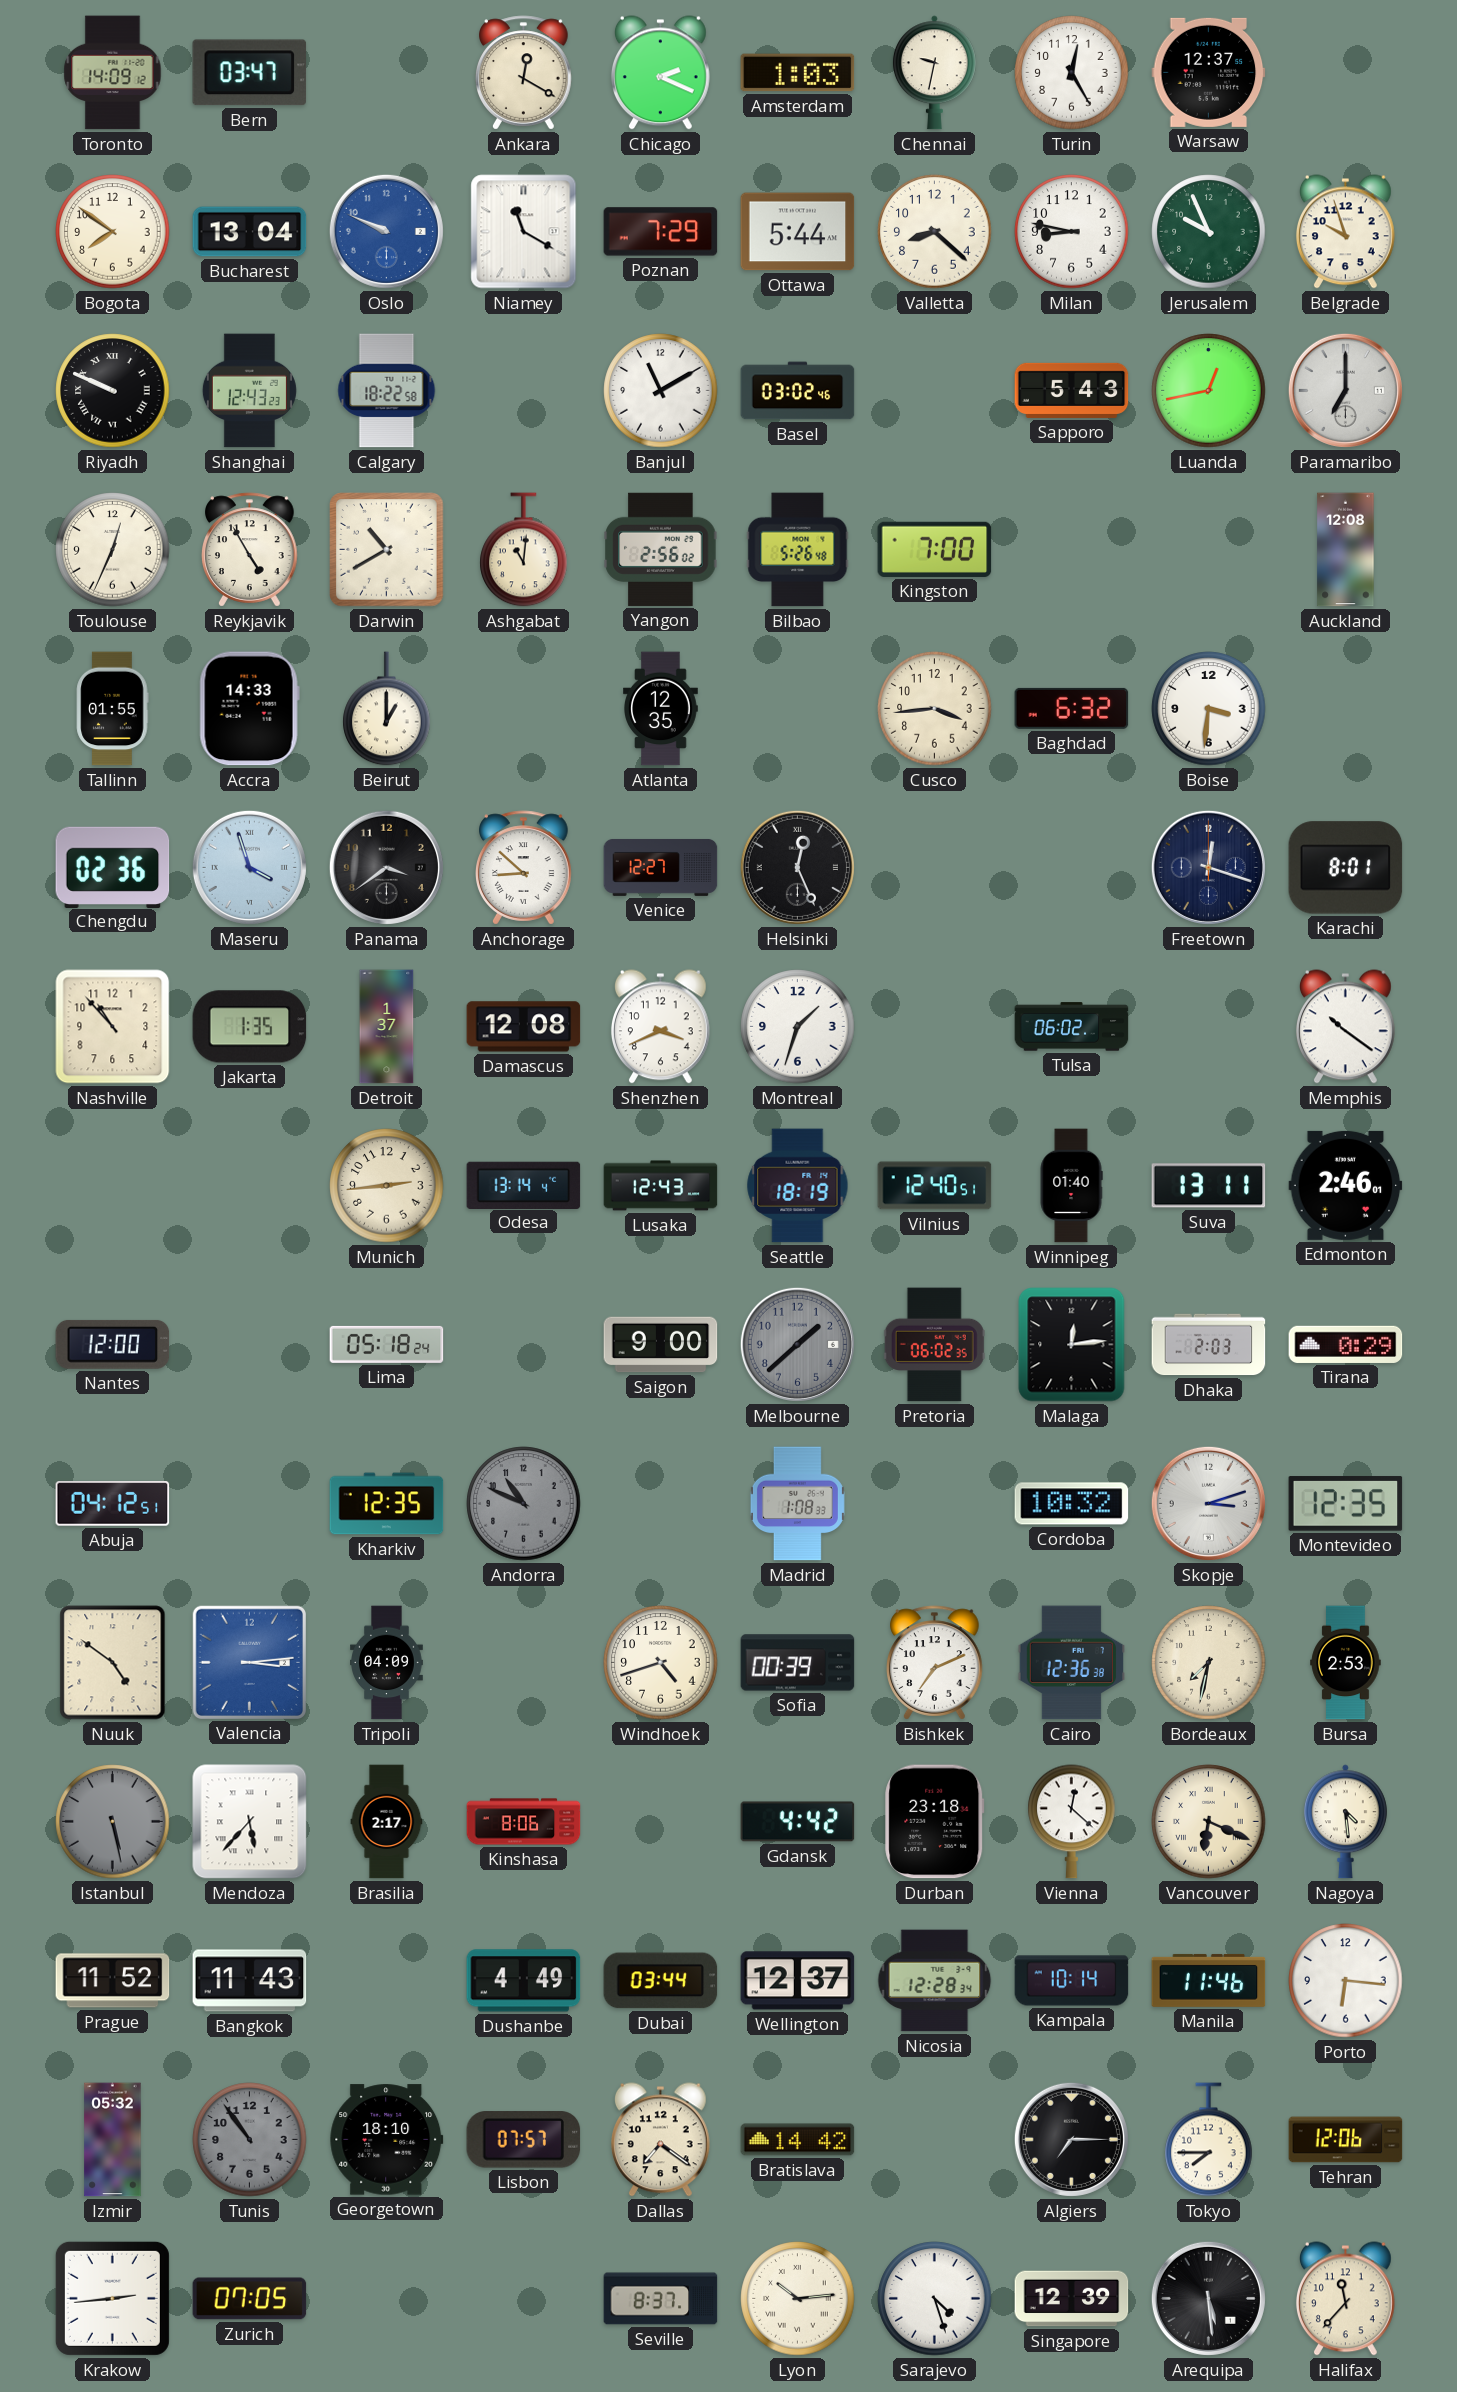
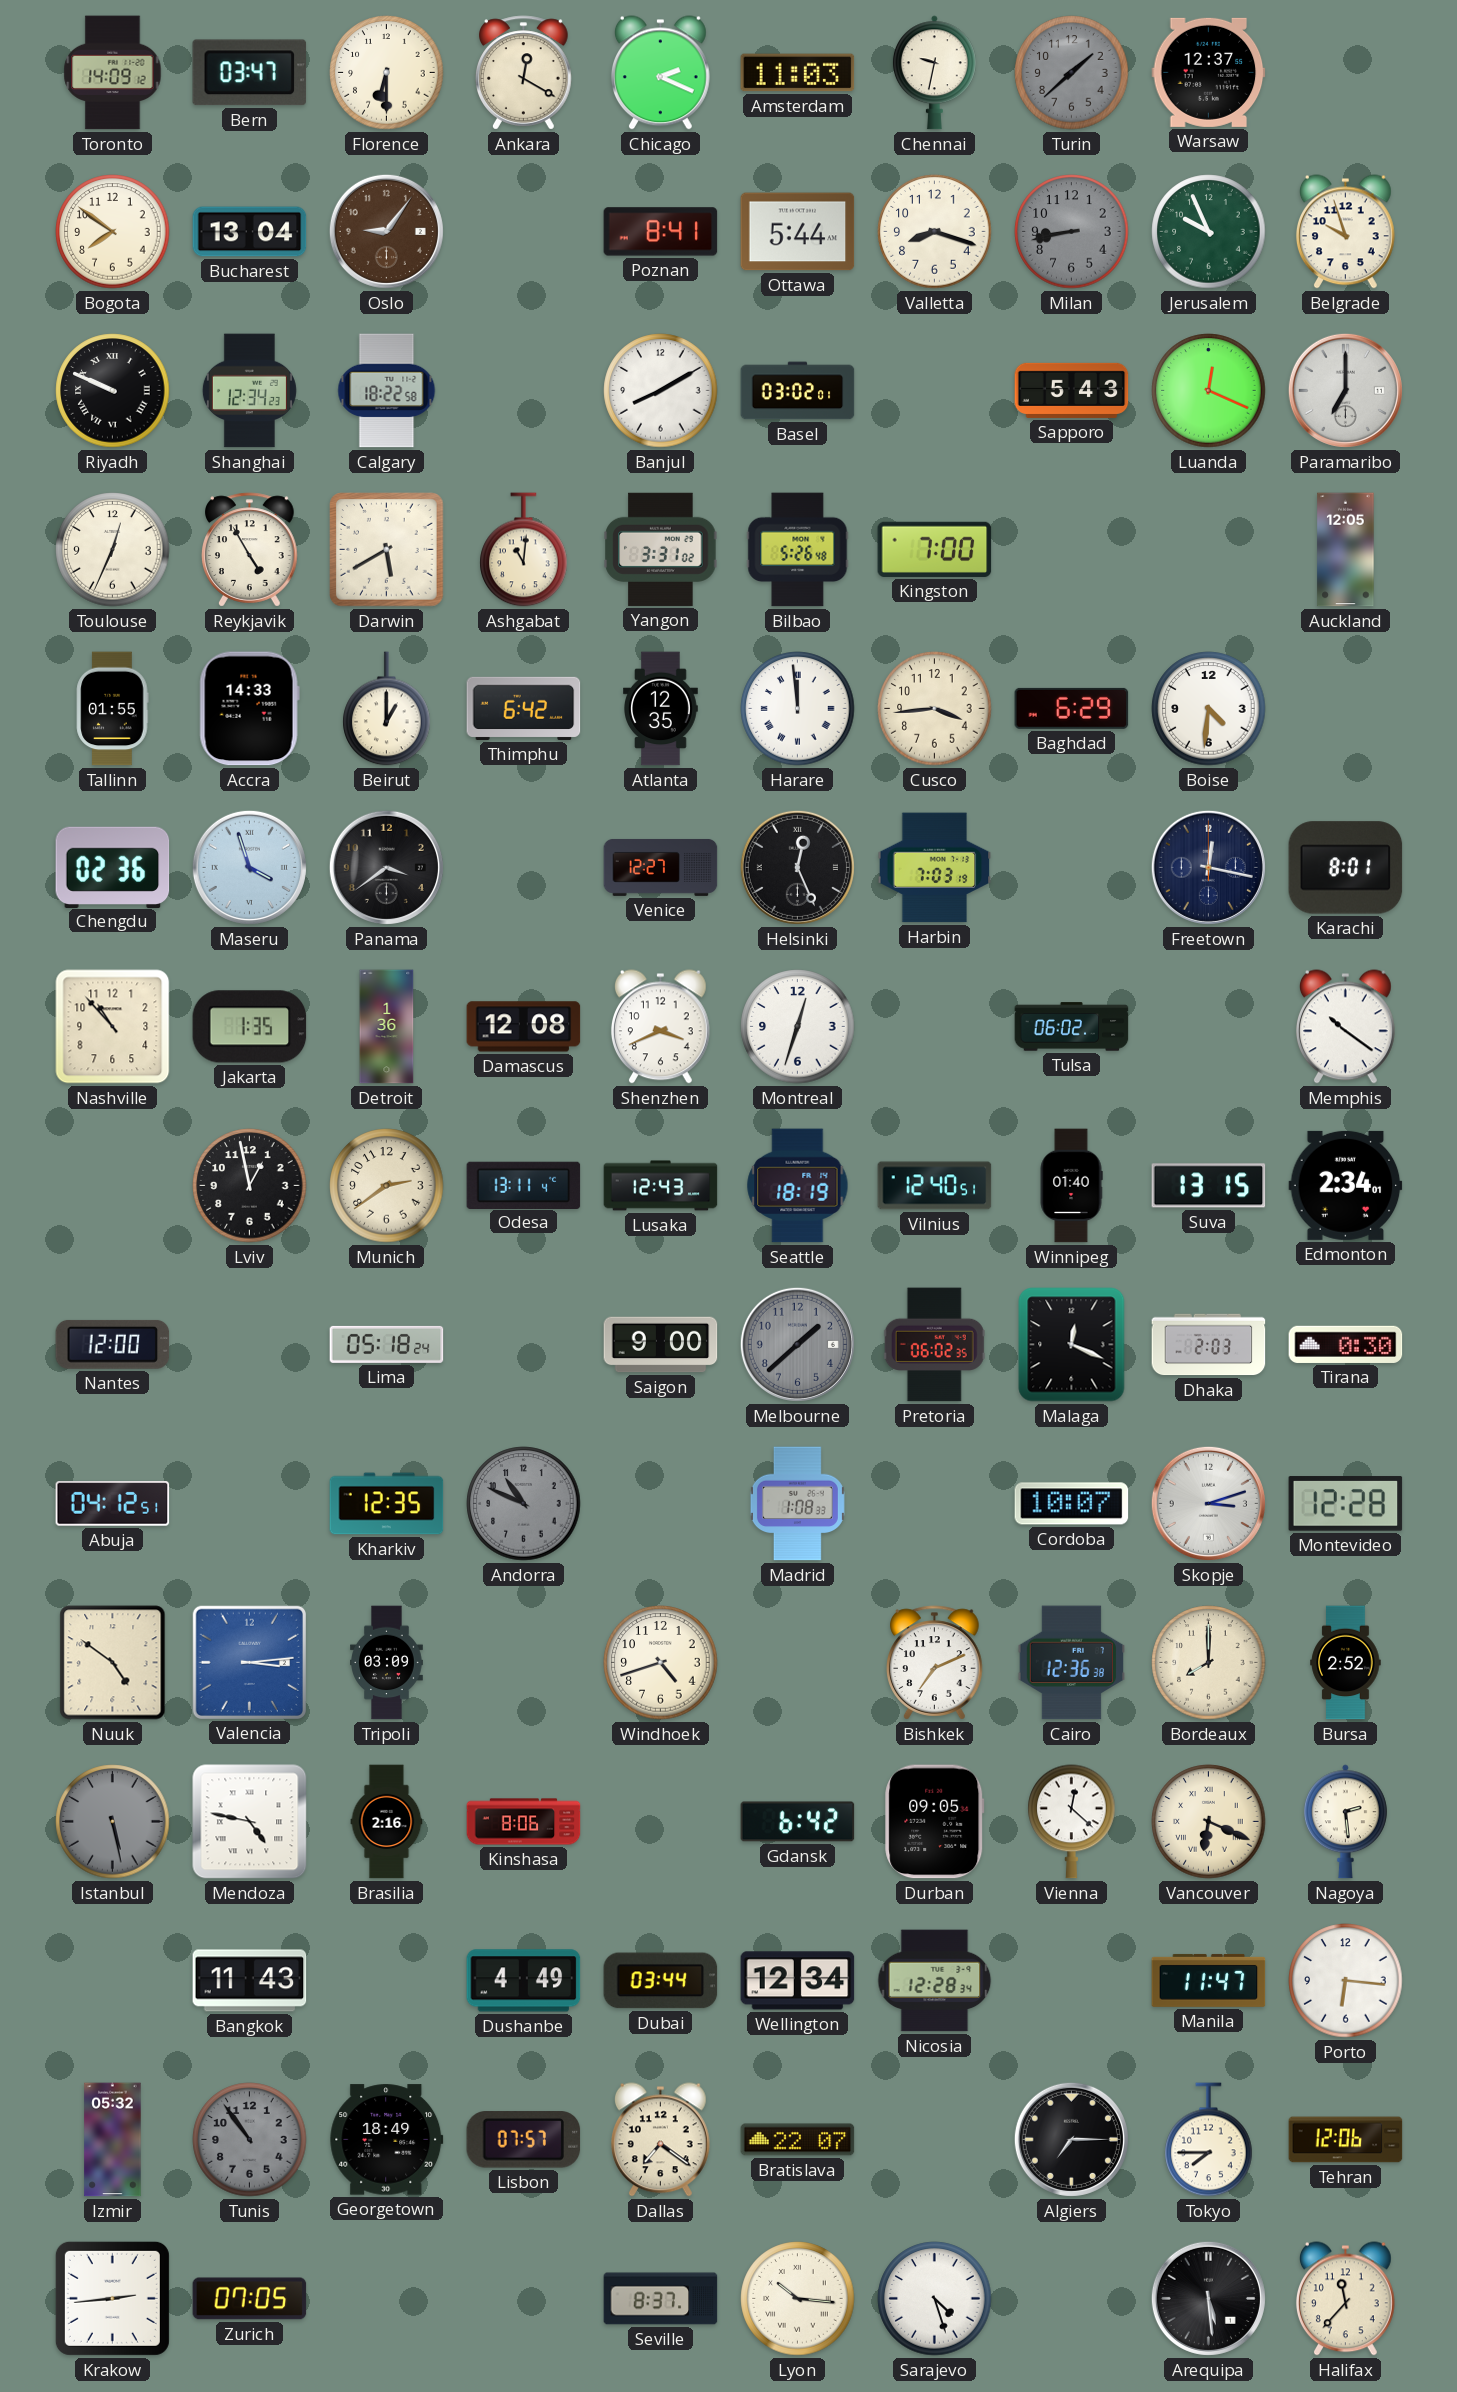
Florence: none -> 6:30 (387, 73)
Amsterdam: 1:03 -> 11:03 (798, 73)
Turin: 12:25 -> 1:38 (1072, 73)
Turin dial: white -> grey (1072, 73)
Oslo: 9:49 -> 9:06 (386, 231)
Oslo dial: blue -> brown (386, 231)
Niamey: 11:20 -> none (524, 232)
Poznan: 7:29 -> 8:41 (661, 232)
Valletta: 8:22 -> 8:18 (935, 232)
Milan: 8:47 -> 8:43 (1072, 232)
Milan dial: white -> grey (1072, 232)
Shanghai: 12:43 -> 12:34 (249, 391)
Banjul: 11:10 -> 8:10 (661, 391)
Basel: 03:02:46 -> 03:02:01 (798, 391)
Luanda: 12:43 -> 12:19 (1209, 391)
Darwin: 10:40 -> 5:40 (387, 550)
Yangon: 2:56 -> 3:31 (661, 549)
Auckland: 12:08 -> 12:05 (1346, 550)
Thimphu: none -> 6:42 (524, 708)
Harare: none -> 11:59 (798, 709)
Baghdad: 6:32 -> 6:29 (1072, 708)
Boise: 3:31 -> 4:31 (1209, 709)
Anchorage: 8:52 -> none (524, 868)
Harbin: none -> 7:03 (935, 868)
Freetown: 12:18 -> 12:17 (1208, 867)
Detroit: 1:37 -> 1:36 (387, 1027)
Montreal: 1:33 -> 12:33 (798, 1027)
Lviv: none -> 12:58 (250, 1186)
Munich: 2:44 -> 2:39 (387, 1186)
Odesa: 13:14 -> 13:11 (524, 1185)
Suva: 13:11 -> 13:15 (1209, 1186)
Edmonton: 2:46 -> 2:34 (1346, 1185)
Malaga: 12:14 -> 12:19 (1072, 1345)
Tirana: 0:29 -> 0:30 (1346, 1344)
Cordoba: 10:32 -> 10:07 (1072, 1504)
Montevideo: 12:35 -> 12:28 (1346, 1504)
Tripoli: 04:09 -> 03:09 (387, 1663)
Sofia: 00:39 -> none (798, 1663)
Bordeaux: 7:32 -> 8:00 (1209, 1663)
Bursa: 2:53 -> 2:52 (1346, 1663)
Mendoza: 5:37 -> 4:47 (250, 1822)
Brasilia: 2:17 -> 2:16 (387, 1822)
Gdansk: 4:42 -> 6:42 (798, 1822)
Durban: 23:18 -> 09:05 (935, 1822)
Nagoya: 4:29 -> 2:29 (1345, 1822)
Prague: 11:52 -> none (113, 1981)
Wellington: 12:37 -> 12:34 (798, 1981)
Kampala: 10:14 -> none (1072, 1981)
Manila: 11:46 -> 11:47 (1209, 1980)
Georgetown: 18:10 -> 18:49 (387, 2140)
Bratislava: 14:42 -> 22:07 (798, 2140)
Lyon: 10:14 -> 10:16 (798, 2299)
Singapore: 12:39 -> none (1072, 2299)
